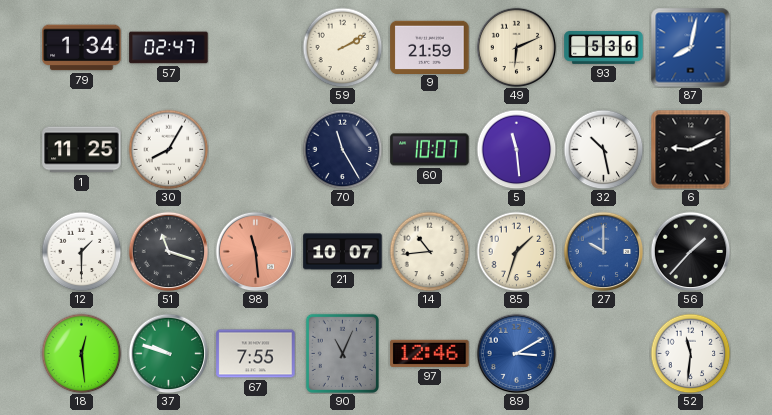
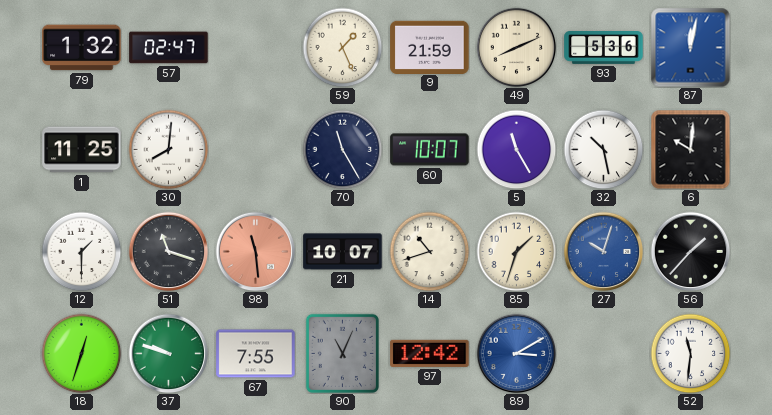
79: 1:34 -> 1:32 (82, 48)
59: 2:10 -> 1:26 (342, 47)
49: 6:11 -> 8:11 (516, 47)
87: 8:02 -> 12:02 (690, 47)
30: 8:05 -> 8:01 (168, 149)
5: 11:29 -> 11:25 (516, 149)
6: 9:11 -> 10:01 (690, 149)
14: 10:44 -> 10:42 (429, 251)
27: 10:00 -> 10:03 (603, 251)
18: 12:29 -> 12:33 (81, 353)
97: 12:46 -> 12:42 (430, 353)
